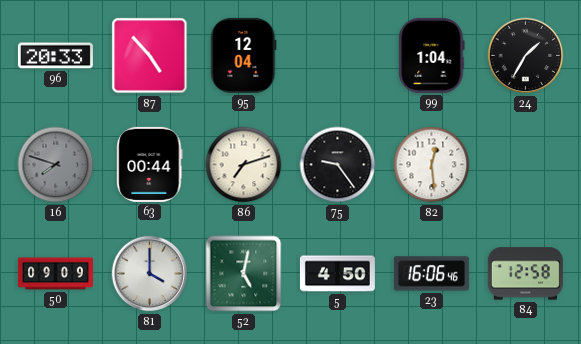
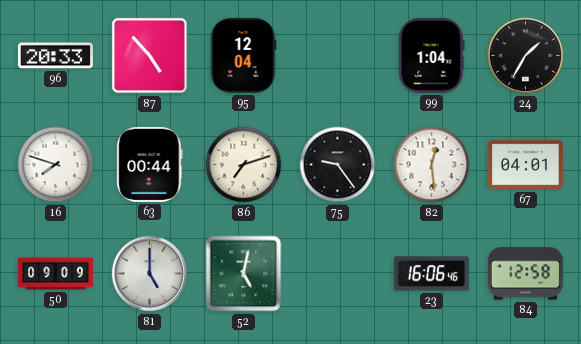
16 dial: grey -> white (56, 165)
67: none -> 04:01 (525, 165)
81: 4:00 -> 5:00 (150, 274)
5: 4:50 -> none (337, 274)
